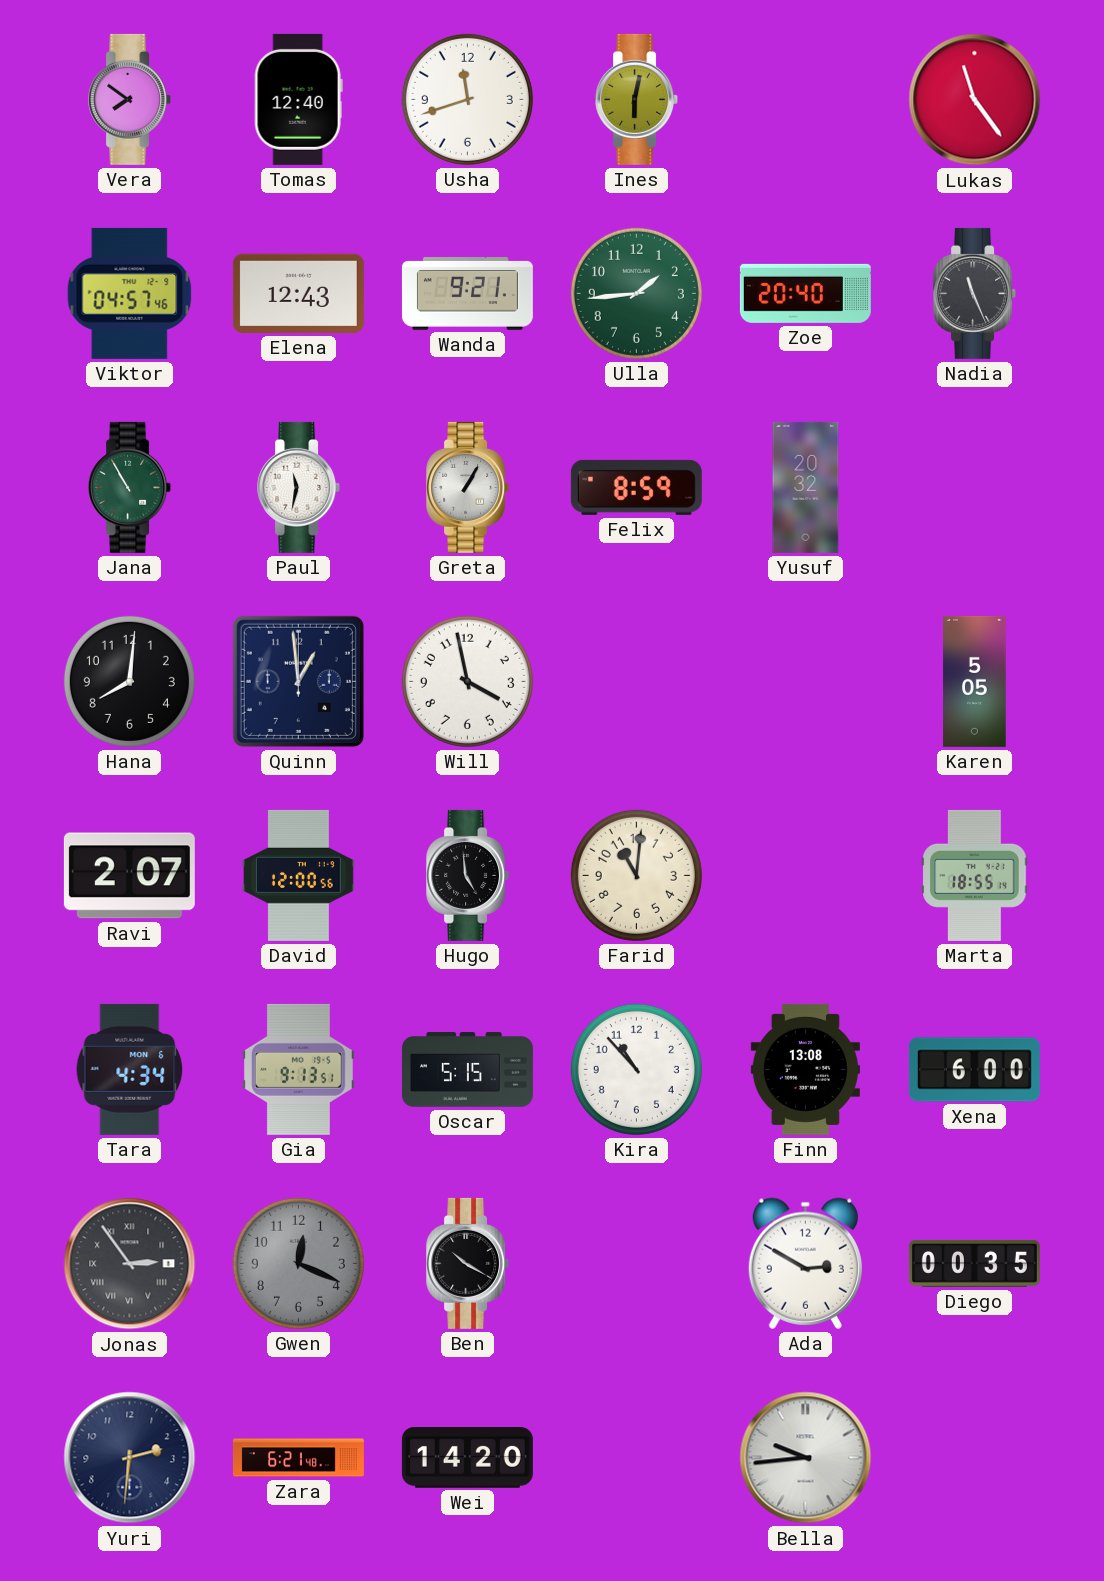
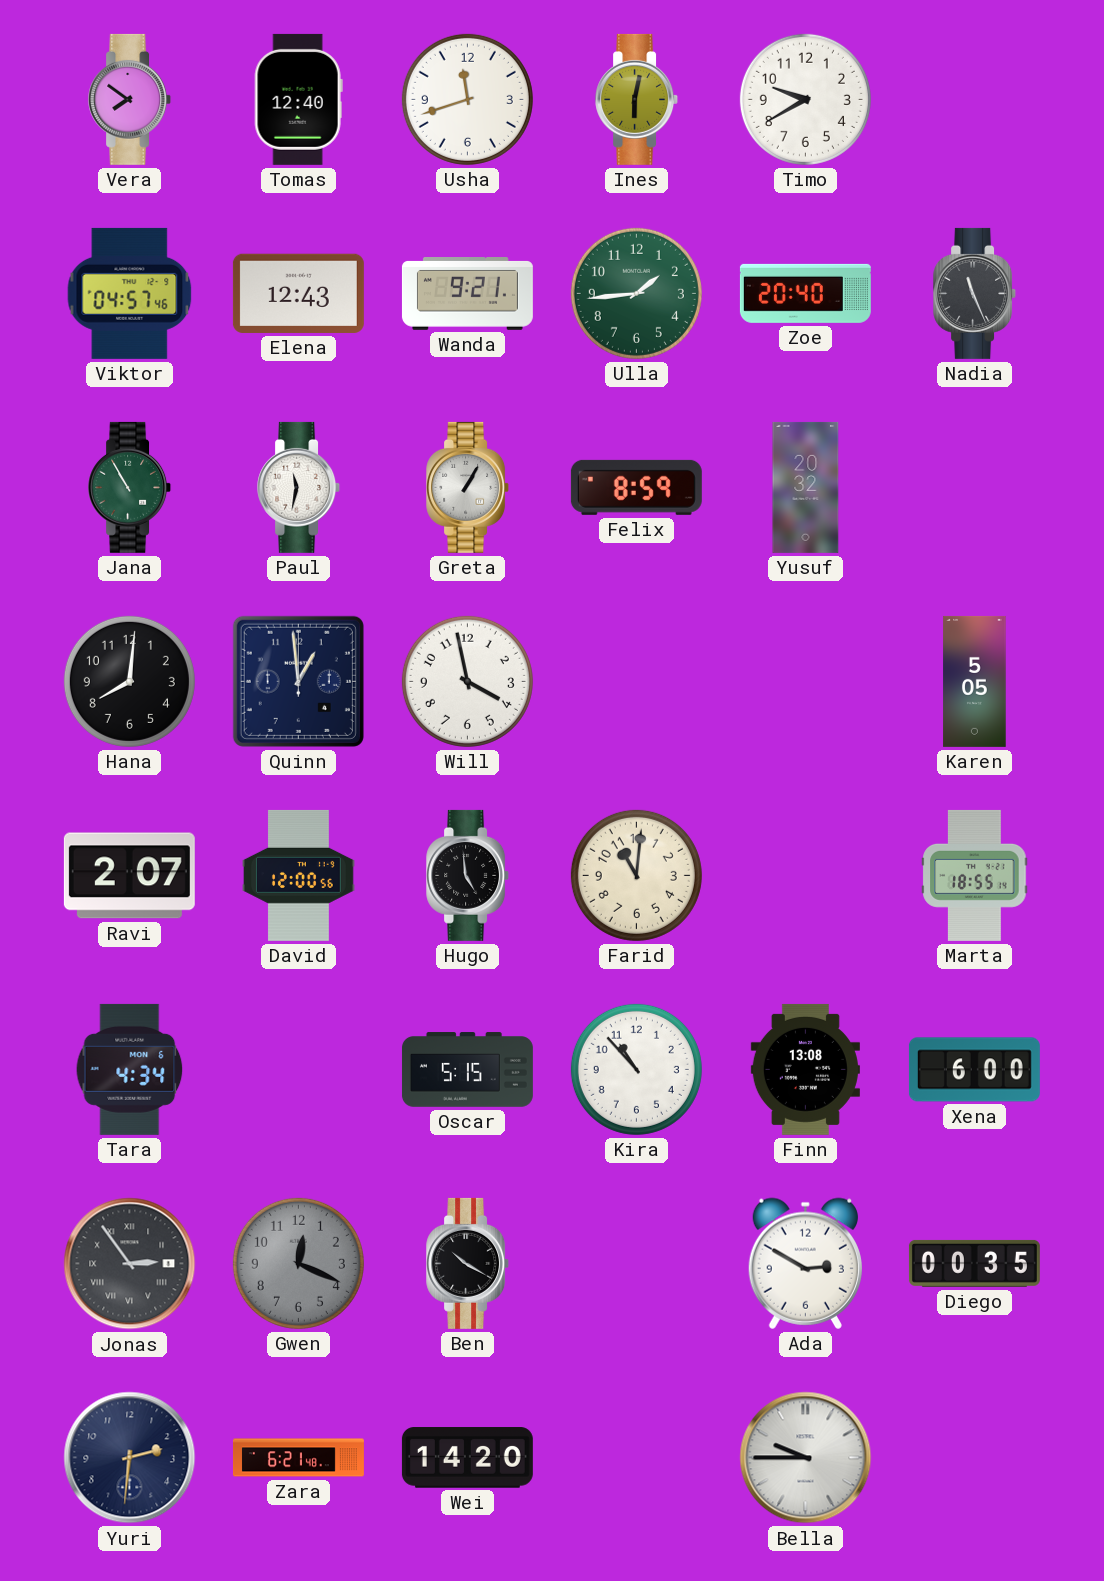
Timo: none -> 9:40 (805, 99)
Lukas: 11:24 -> none (975, 100)
Gia: 9:13 -> none (298, 1069)
Bella: 9:44 -> 9:45 (806, 1458)
